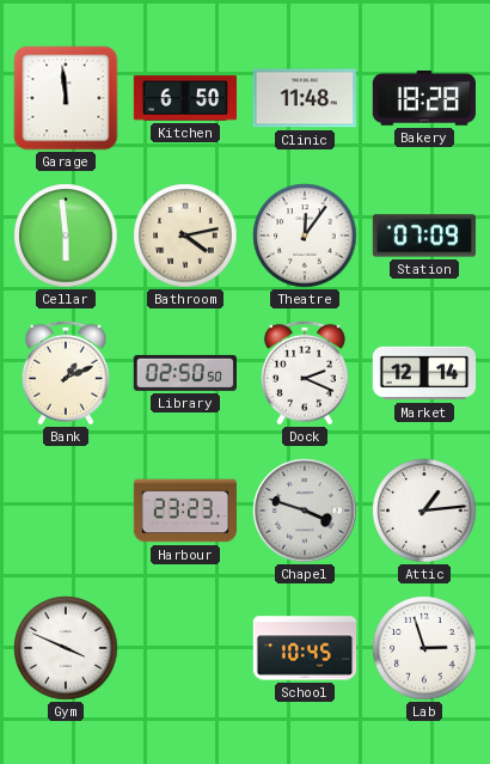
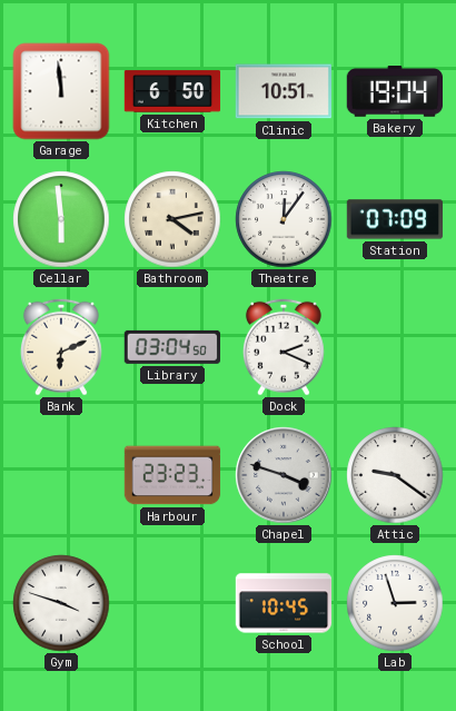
Clinic: 11:48 -> 10:51 (282, 91)
Bakery: 18:28 -> 19:04 (394, 92)
Bank: 1:11 -> 6:11 (61, 347)
Library: 02:50 -> 03:04 (171, 347)
Market: 12:14 -> none (424, 373)
Attic: 1:14 -> 9:21 (395, 475)
Gym: 3:49 -> 3:48 (61, 603)
